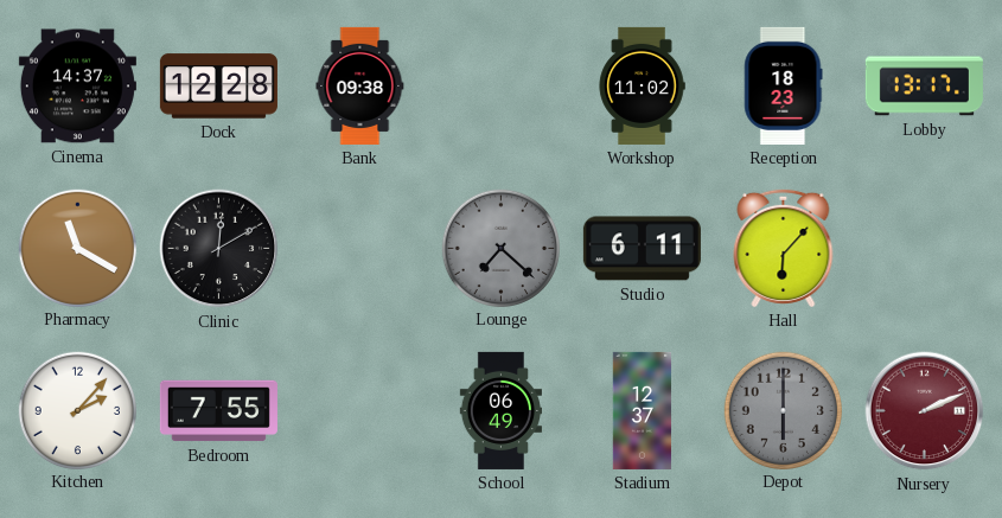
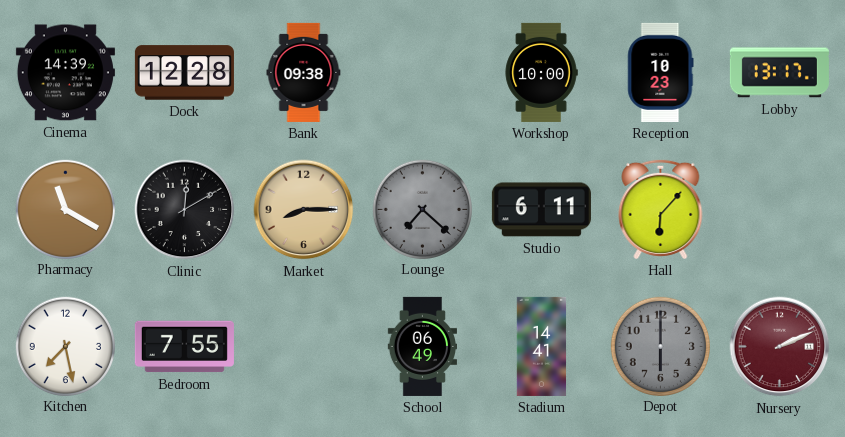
Cinema: 14:37 -> 14:39 (65, 73)
Workshop: 11:02 -> 10:00 (541, 72)
Reception: 18:23 -> 10:23 (661, 72)
Market: none -> 8:15 (304, 210)
Kitchen: 2:07 -> 7:28 (65, 346)
Stadium: 12:37 -> 14:41 (542, 346)
